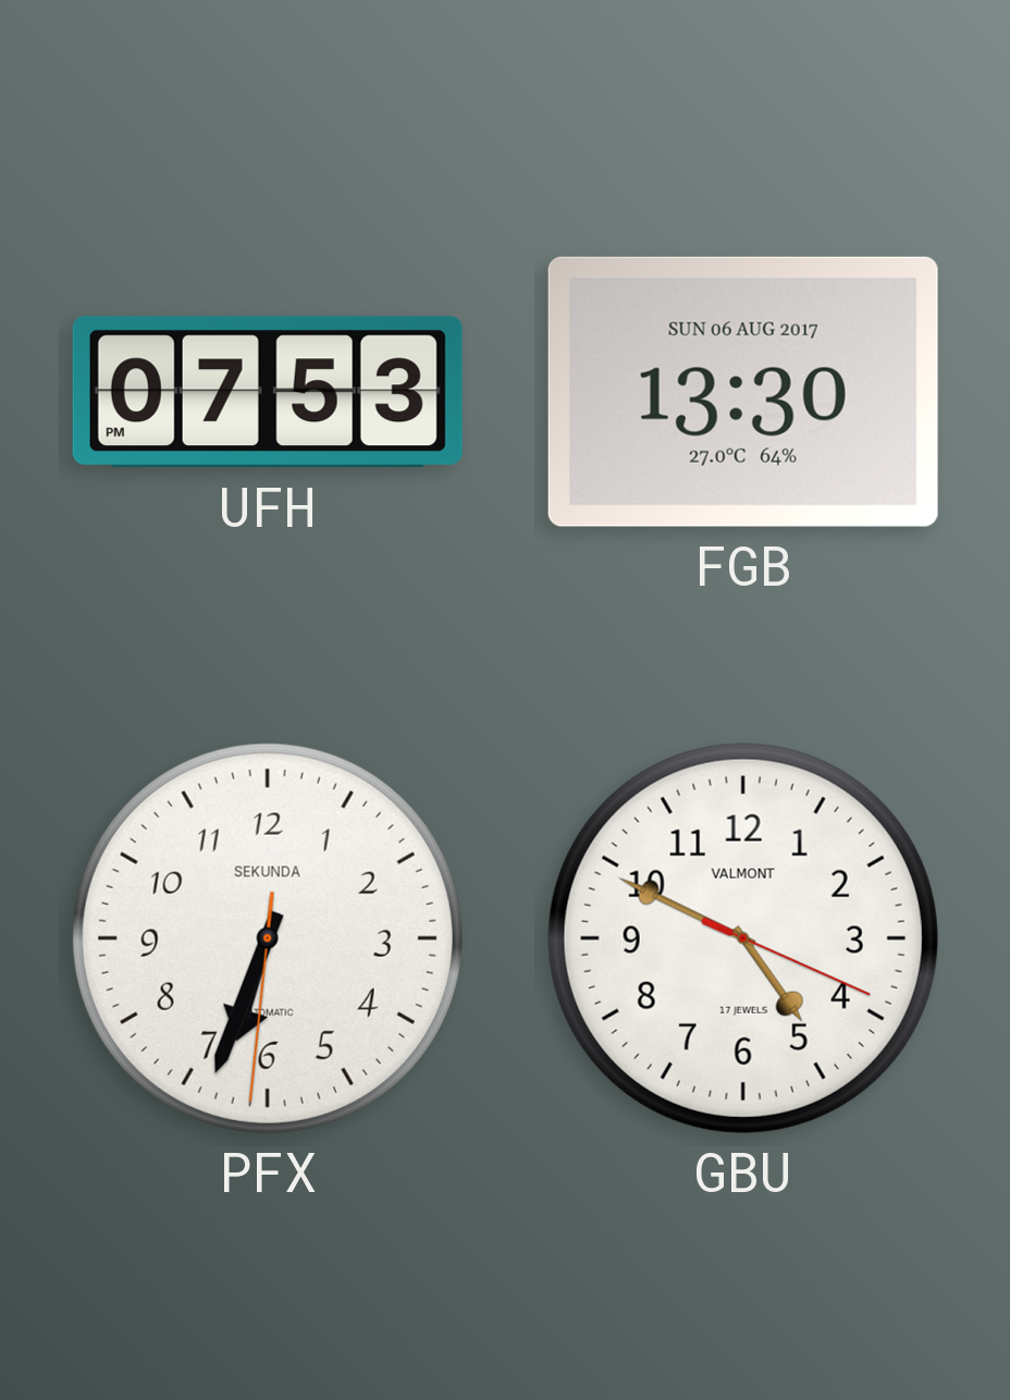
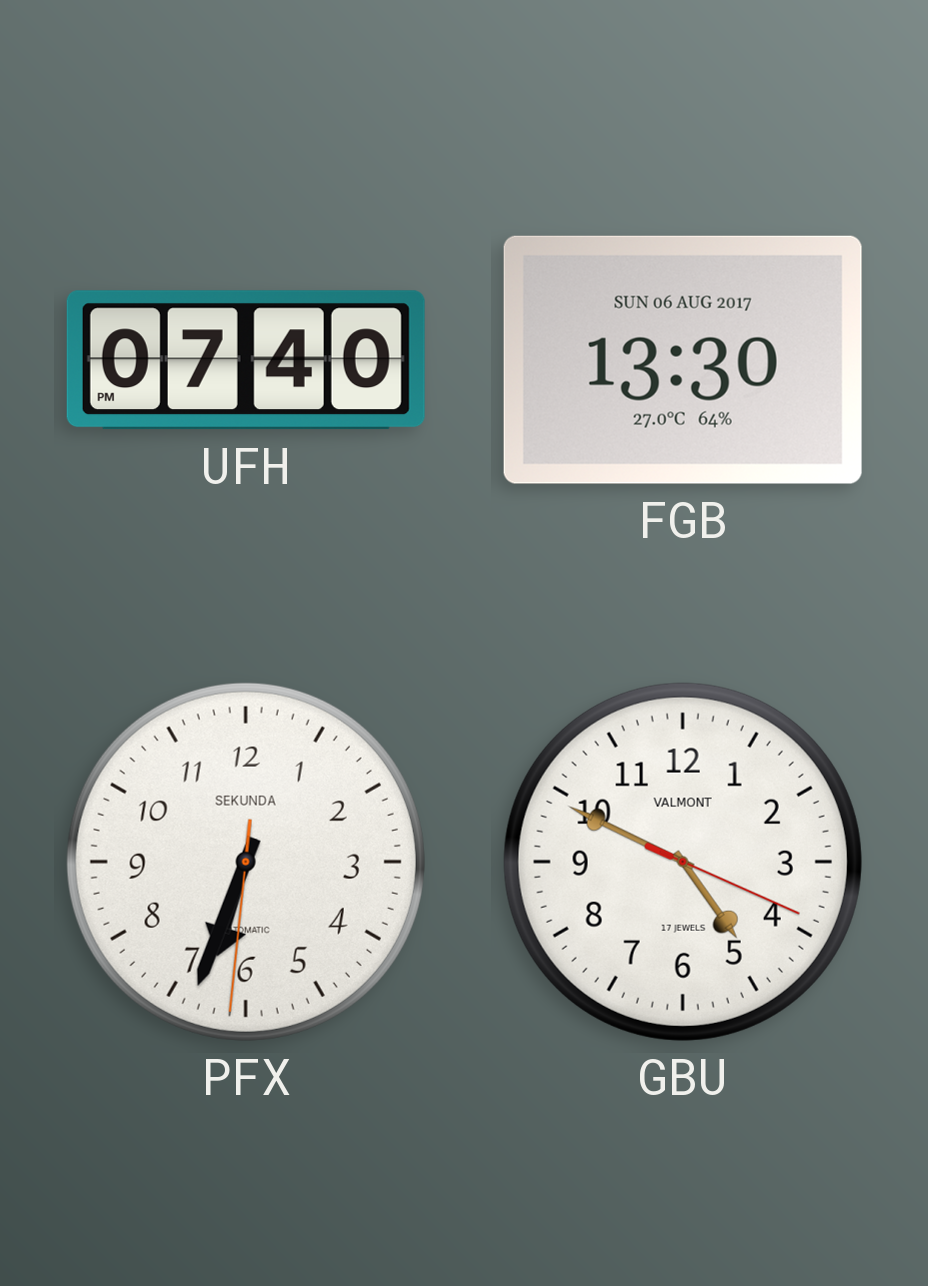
UFH: 07:53 -> 07:40 (246, 360)
